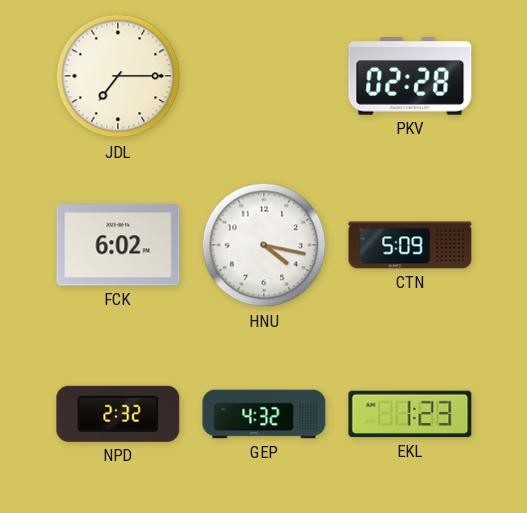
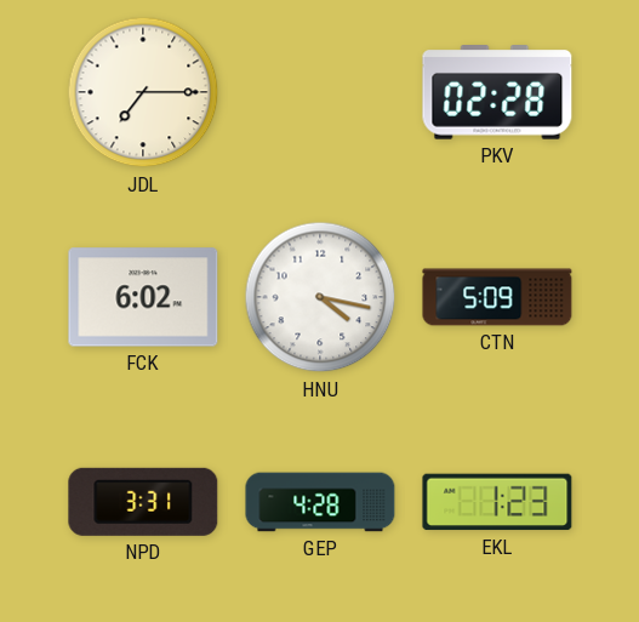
NPD: 2:32 -> 3:31 (143, 502)
GEP: 4:32 -> 4:28 (320, 502)
